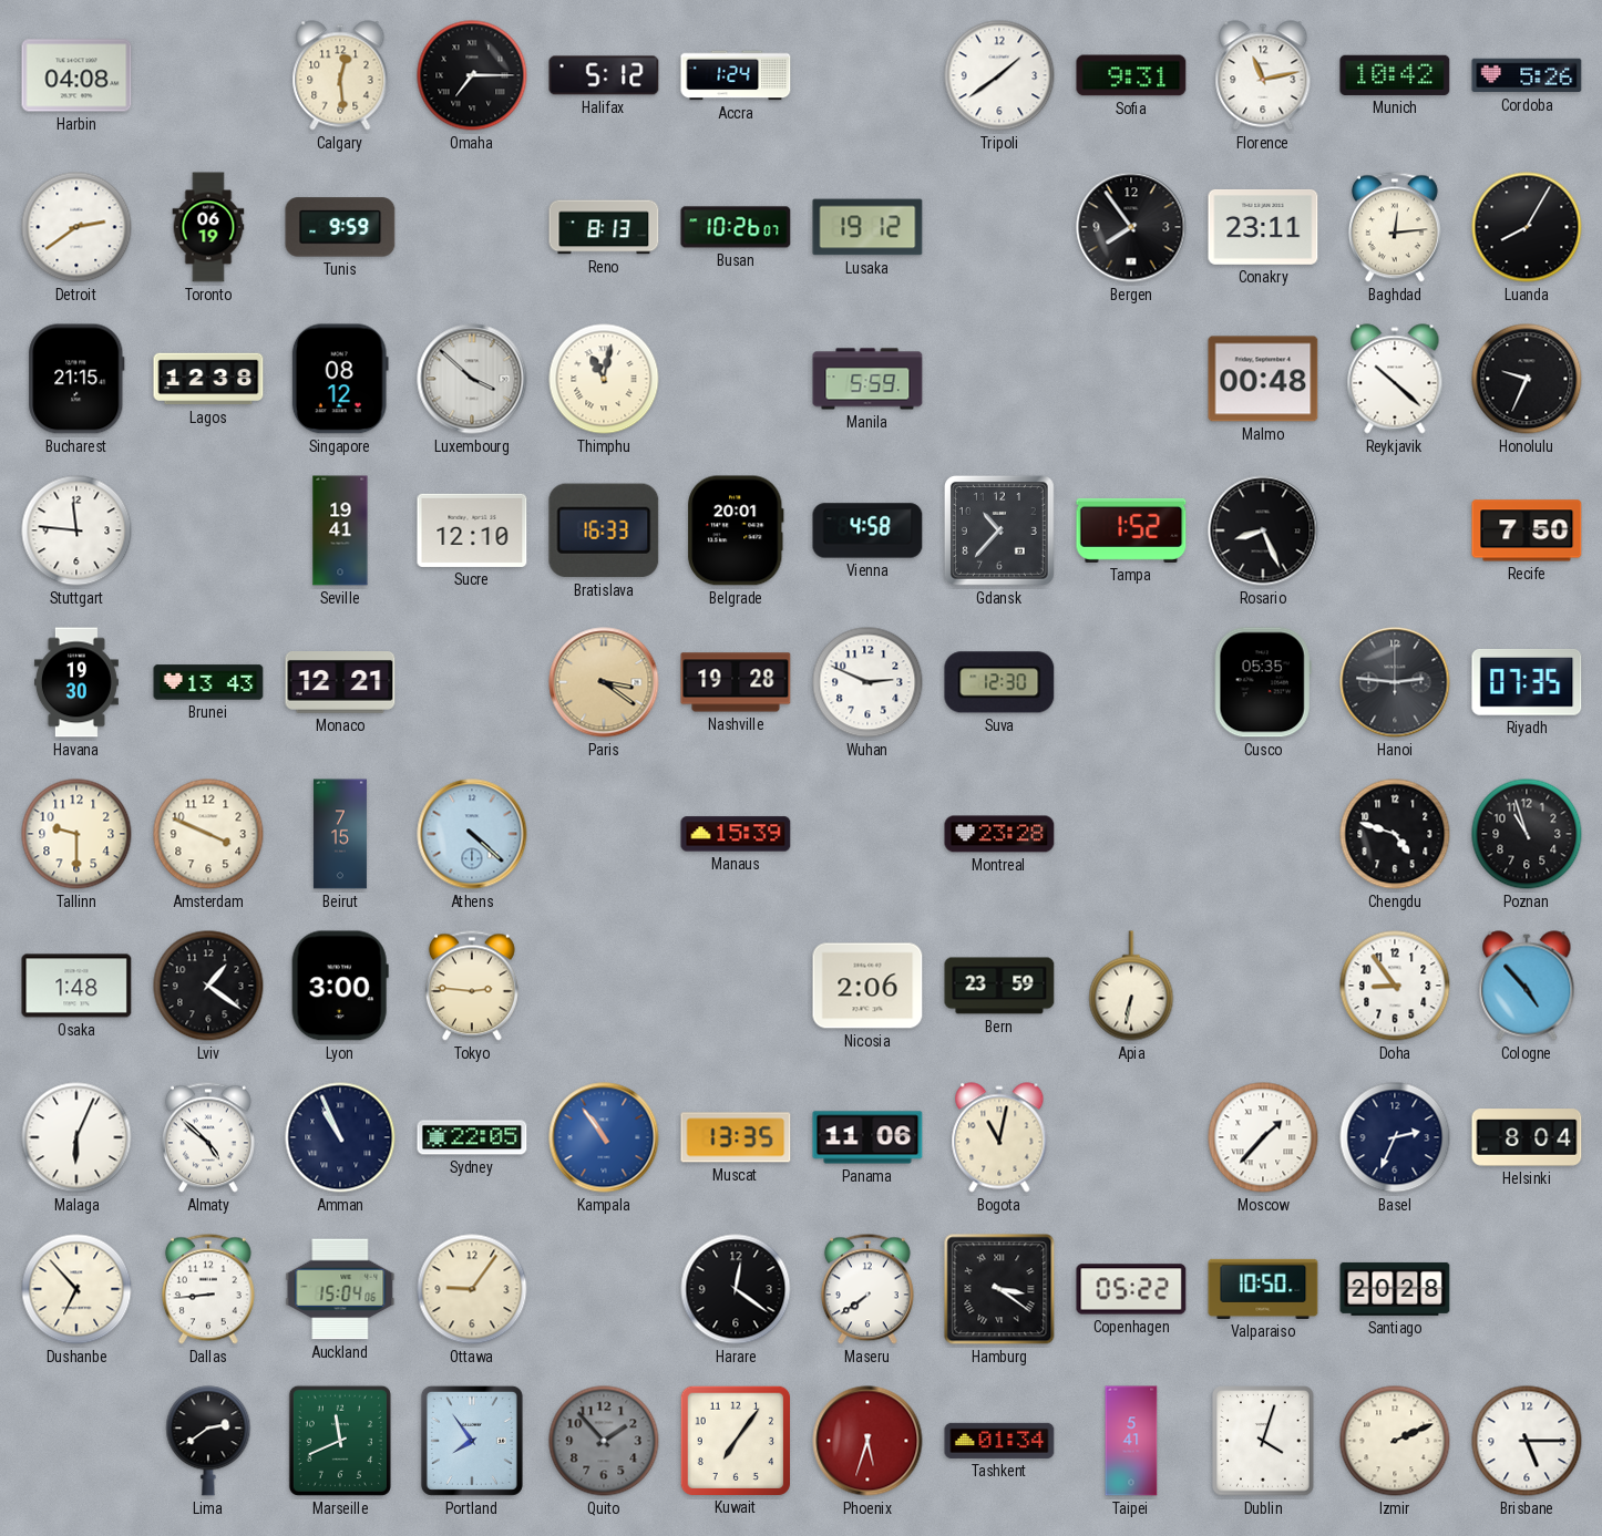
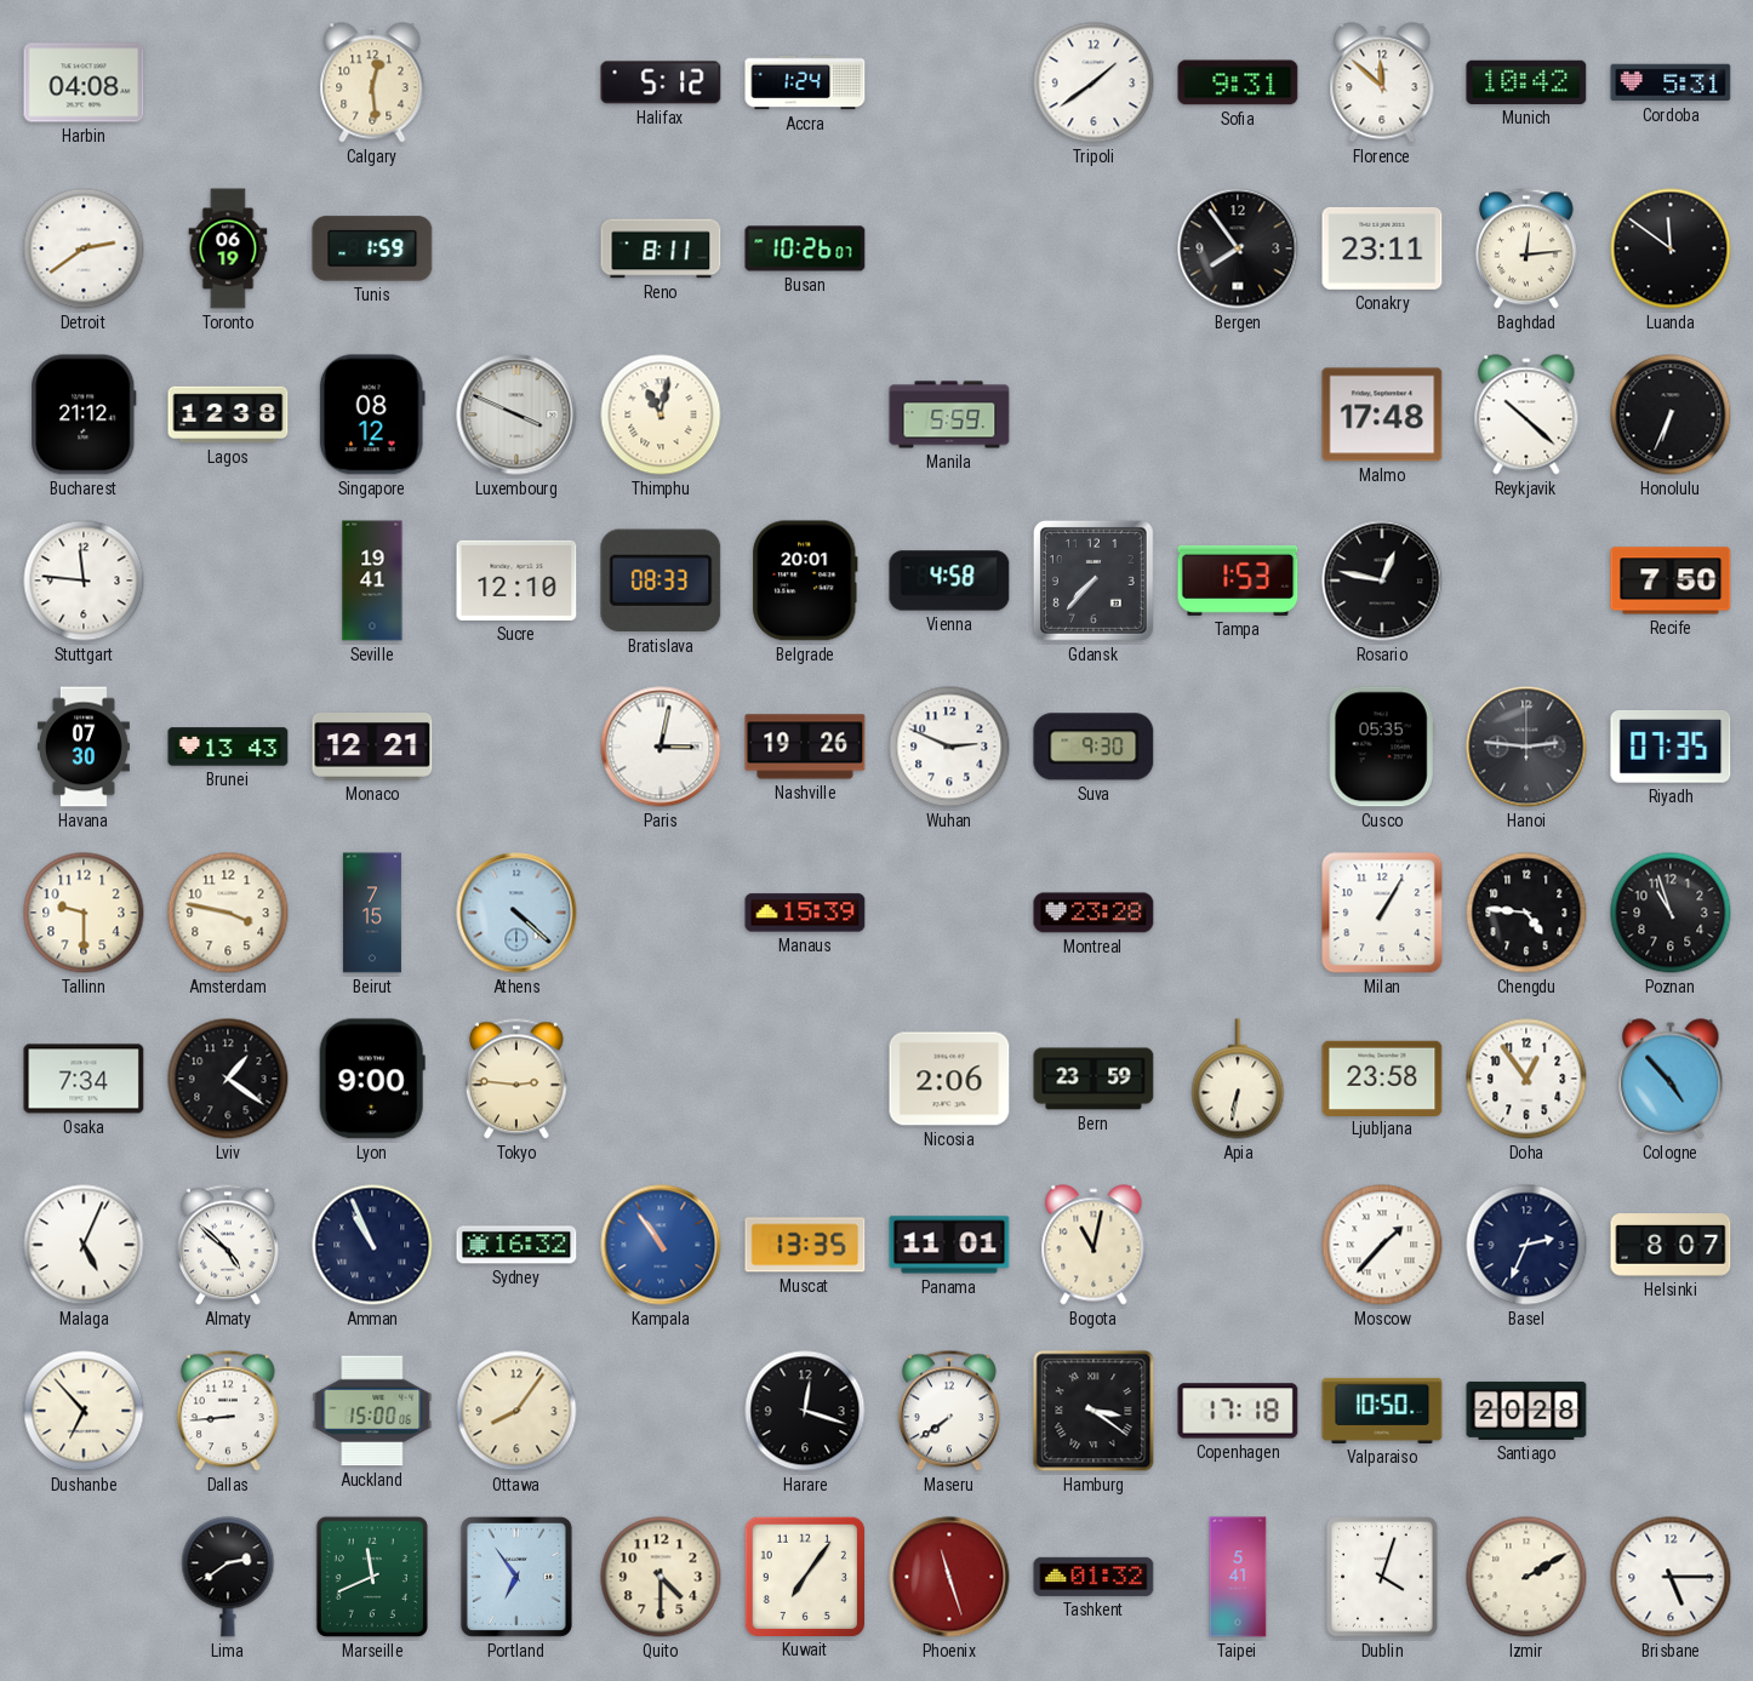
Omaha: 7:15 -> none (472, 75)
Florence: 11:13 -> 11:52 (1382, 82)
Cordoba: 5:26 -> 5:31 (1671, 82)
Tunis: 9:59 -> 1:59 (372, 248)
Reno: 8:13 -> 8:11 (661, 248)
Lusaka: 19:12 -> none (867, 227)
Luanda: 8:05 -> 11:51 (1671, 248)
Bucharest: 21:15 -> 21:12 (84, 414)
Luxembourg: 3:52 -> 3:49 (516, 414)
Malmo: 00:48 -> 17:48 (1382, 414)
Honolulu: 9:34 -> 6:34 (1671, 414)
Bratislava: 16:33 -> 08:33 (661, 581)
Gdansk: 10:37 -> 7:37 (1094, 581)
Tampa: 1:52 -> 1:53 (1238, 581)
Rosario: 8:26 -> 12:47 (1382, 581)
Havana: 19:30 -> 07:30 (84, 747)
Paris: 3:21 -> 3:02 (661, 747)
Paris dial: champagne -> white (661, 747)
Nashville: 19:28 -> 19:26 (805, 747)
Suva: 12:30 -> 9:30 (1094, 747)
Amsterdam: 3:49 -> 3:47 (228, 913)
Milan: none -> 1:05 (1382, 913)
Chengdu: 4:48 -> 4:46 (1526, 913)
Osaka: 1:48 -> 7:34 (84, 1079)
Lyon: 3:00 -> 9:00 (372, 1079)
Ljubljana: none -> 23:58 (1382, 1077)
Doha: 8:54 -> 12:54 (1526, 1079)
Malaga: 6:04 -> 5:04 (84, 1245)
Sydney: 22:05 -> 16:32 (516, 1245)
Panama: 11:06 -> 11:01 (949, 1245)
Helsinki: 8:04 -> 8:07 (1671, 1245)
Auckland: 15:04 -> 15:00 (372, 1411)
Ottawa: 9:06 -> 8:06 (516, 1411)
Harare: 12:21 -> 12:18 (805, 1411)
Copenhagen: 05:22 -> 17:18 (1238, 1411)
Portland: 7:54 -> 6:54 (516, 1577)
Quito: 1:53 -> 4:30 (661, 1577)
Quito dial: grey -> cream (661, 1577)
Phoenix: 5:33 -> 11:27 (949, 1577)
Tashkent: 01:34 -> 01:32 (1094, 1577)
Izmir: 2:11 -> 2:10 (1526, 1577)
